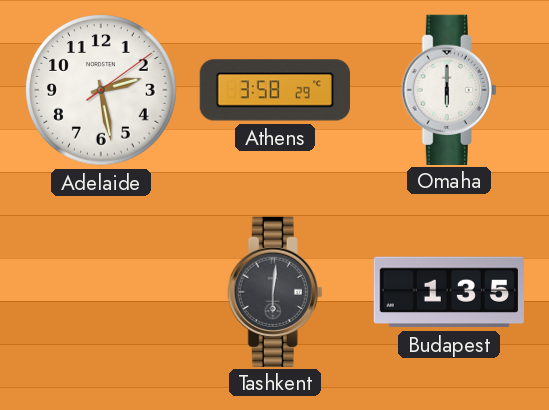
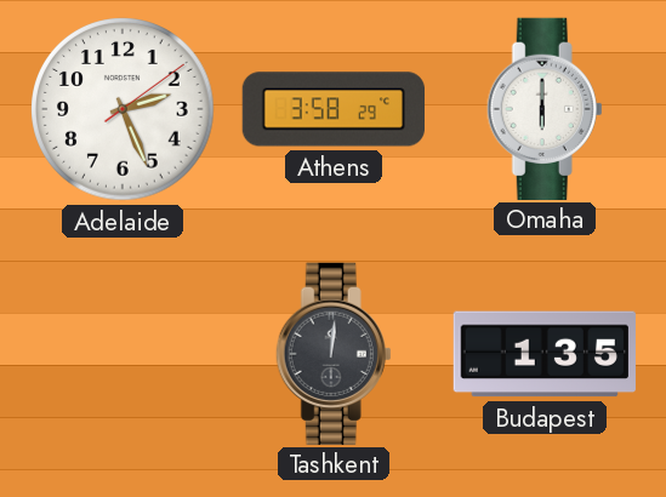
Adelaide: 2:28 -> 2:26 (123, 109)
Tashkent: 6:01 -> 12:01 (334, 353)
